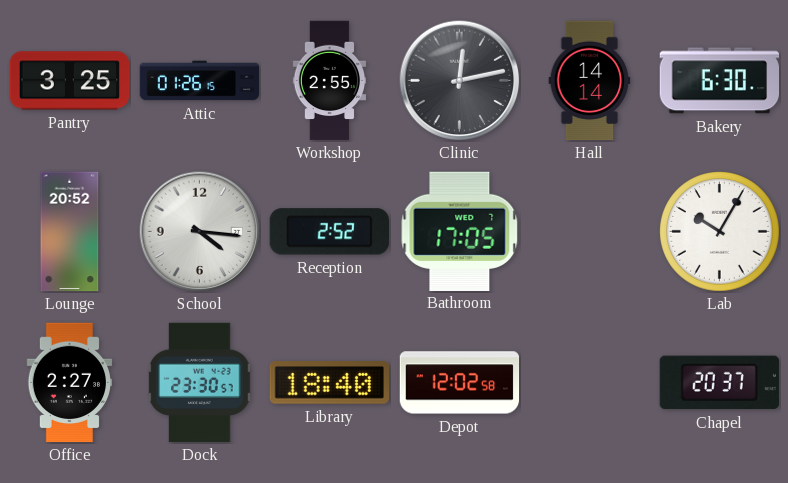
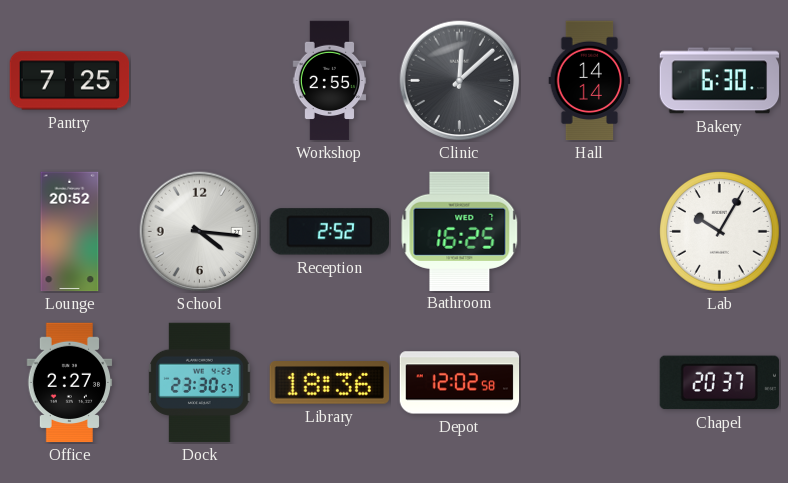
Pantry: 3:25 -> 7:25 (70, 81)
Attic: 01:26 -> none (200, 81)
Clinic: 12:13 -> 12:08 (460, 81)
Bathroom: 17:05 -> 16:25 (460, 231)
Library: 18:40 -> 18:36 (329, 383)
